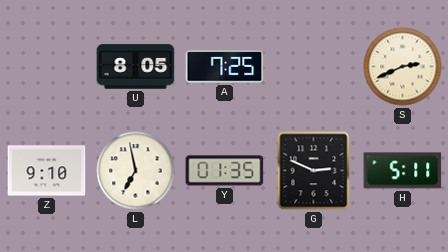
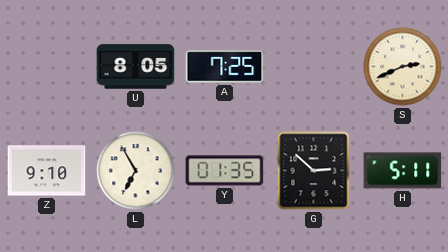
L: 6:58 -> 6:55 (136, 171)
G: 2:49 -> 2:52 (314, 171)
